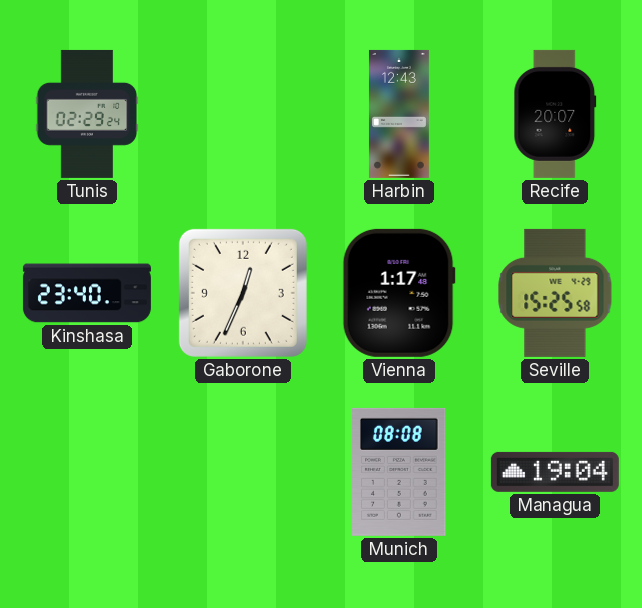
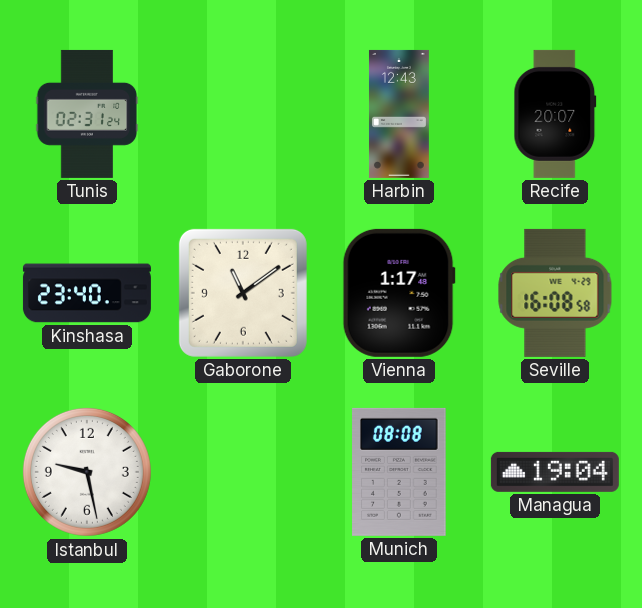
Tunis: 02:29 -> 02:31 (87, 114)
Gaborone: 12:34 -> 11:09 (243, 293)
Seville: 15:25 -> 16:08 (555, 293)
Istanbul: none -> 9:28 (87, 472)
